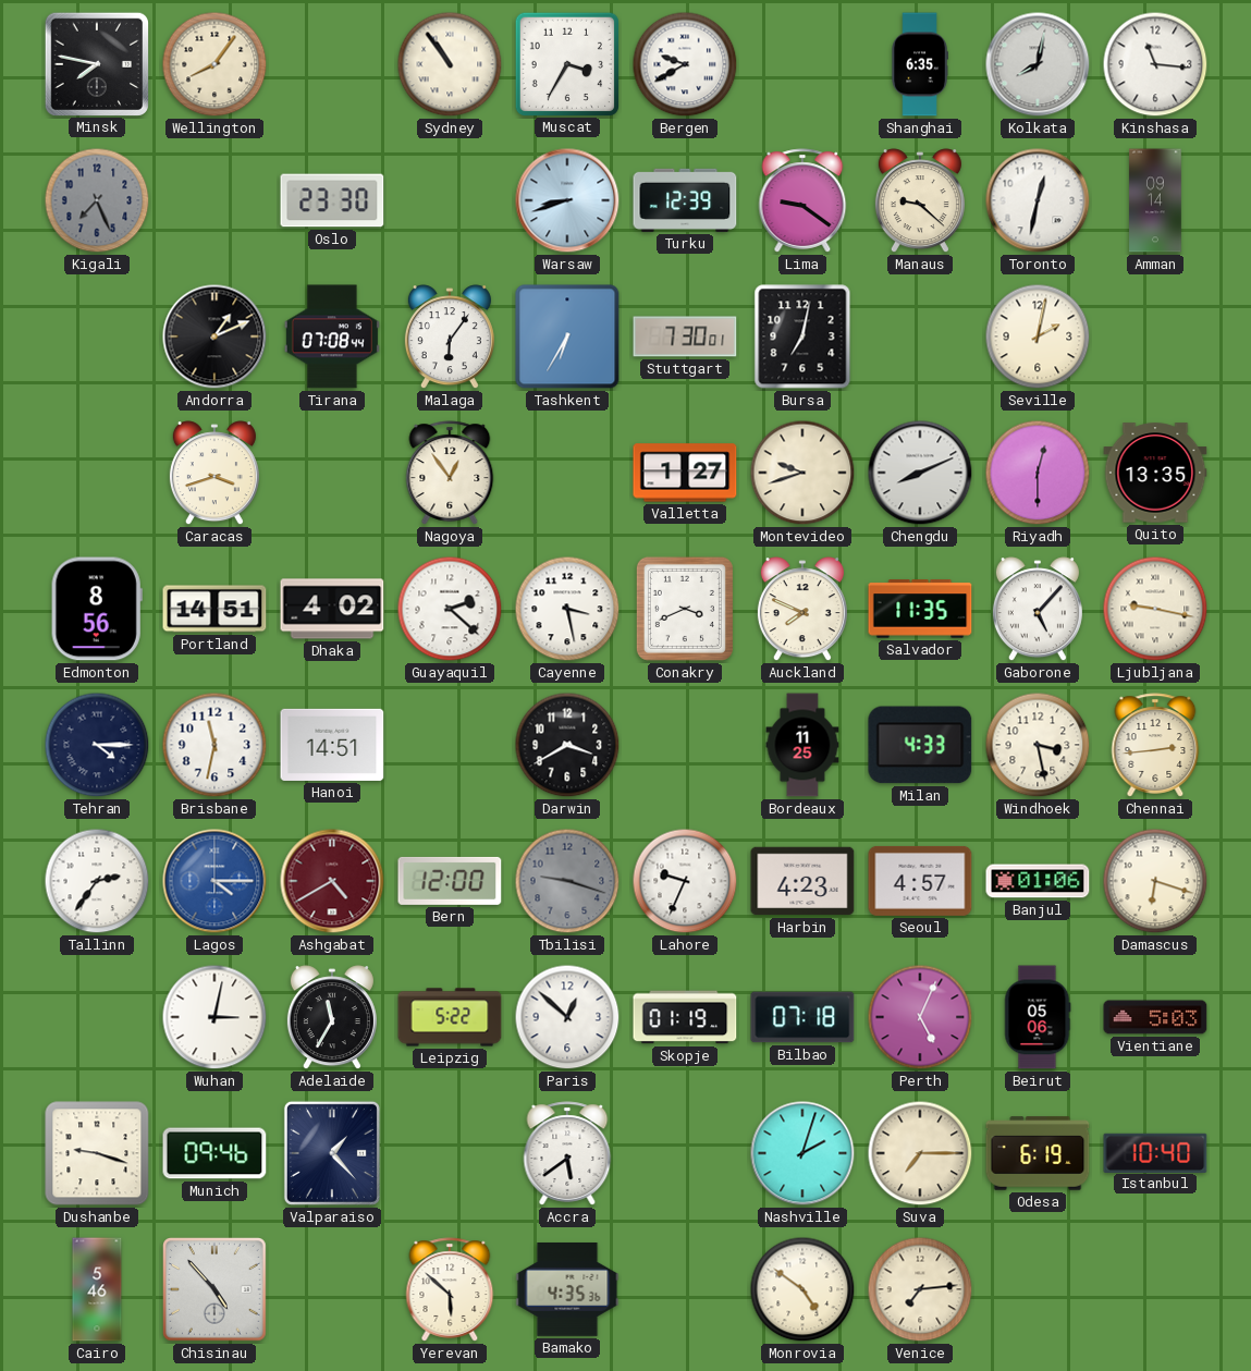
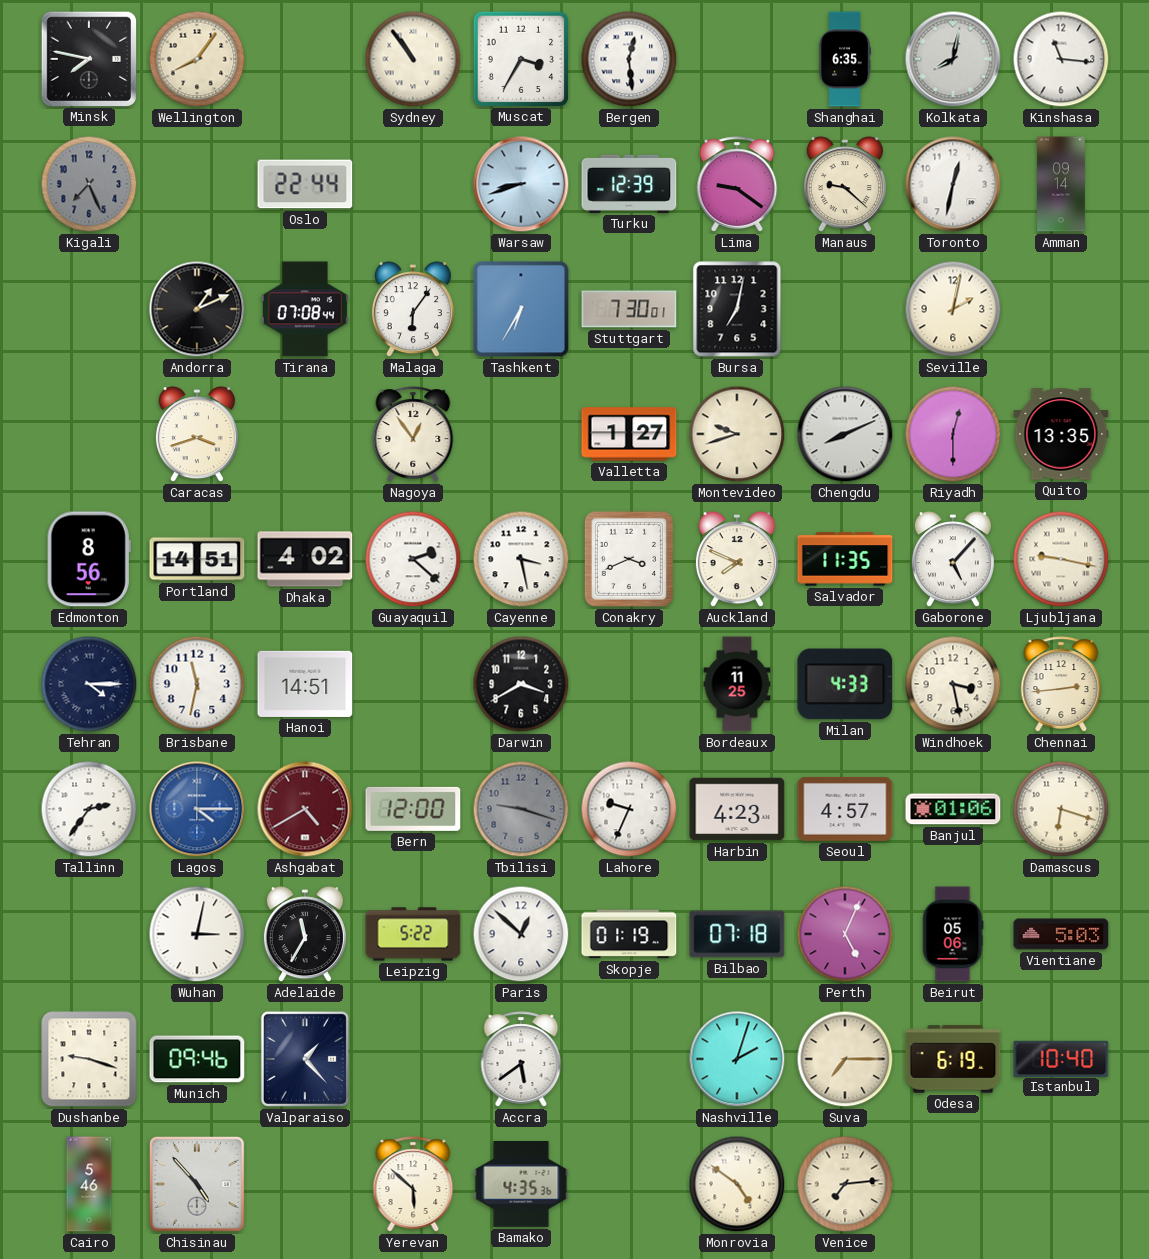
Bergen: 9:40 -> 12:29 (629, 59)
Oslo: 23:30 -> 22:44 (305, 184)
